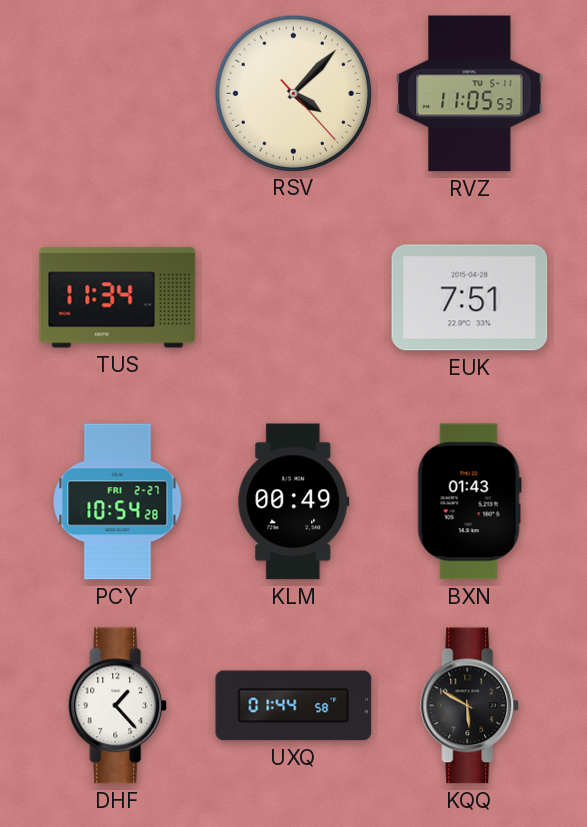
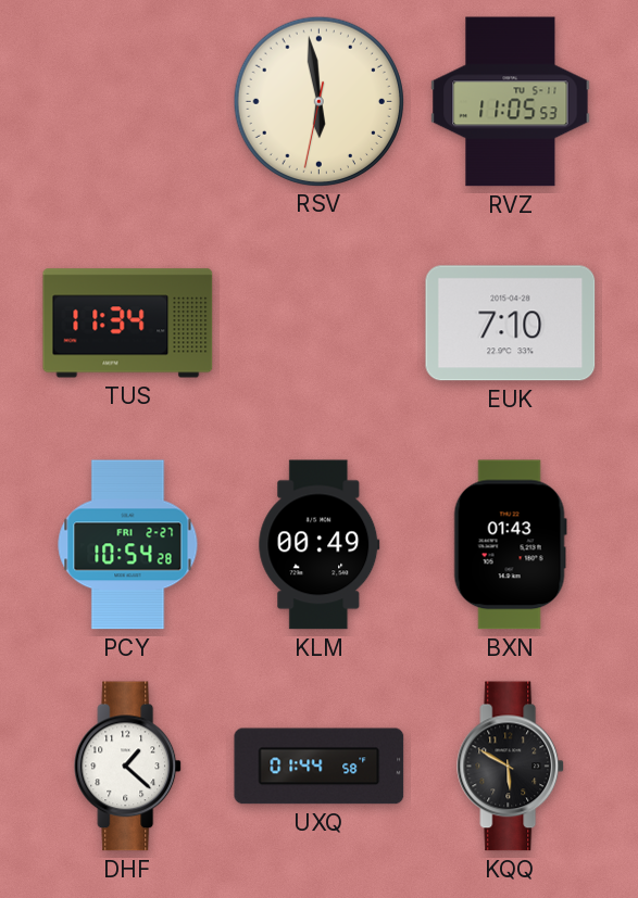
RSV: 4:07 -> 5:58 (318, 101)
EUK: 7:51 -> 7:10 (511, 324)
DHF: 1:23 -> 1:22 (128, 767)
